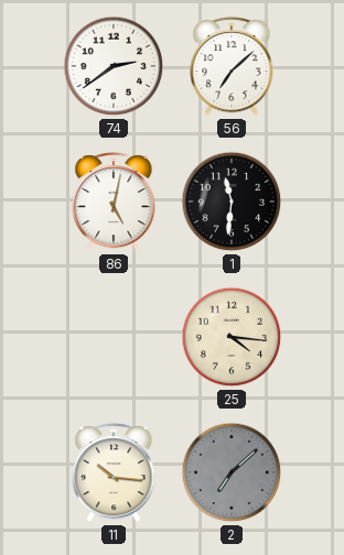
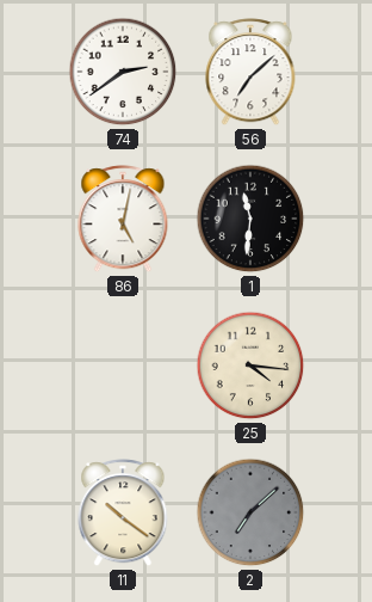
11: 10:16 -> 10:21 (123, 514)
